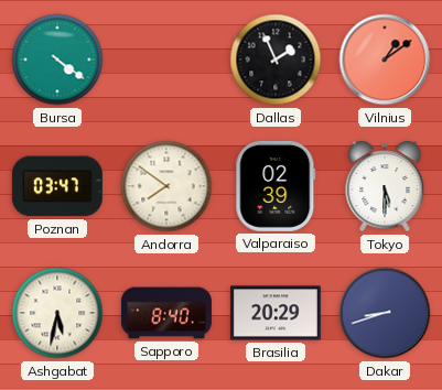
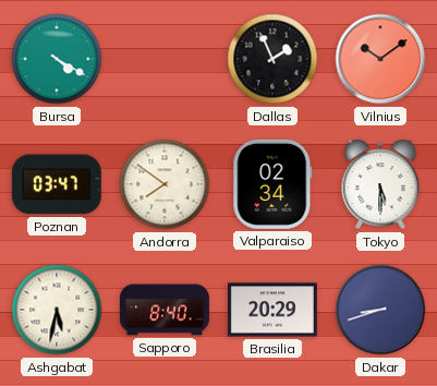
Bursa: 4:21 -> 4:20 (57, 59)
Vilnius: 1:09 -> 10:09 (380, 59)
Valparaiso: 02:39 -> 02:34 (272, 184)
